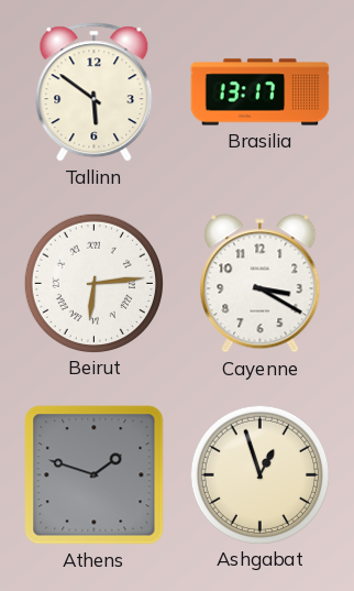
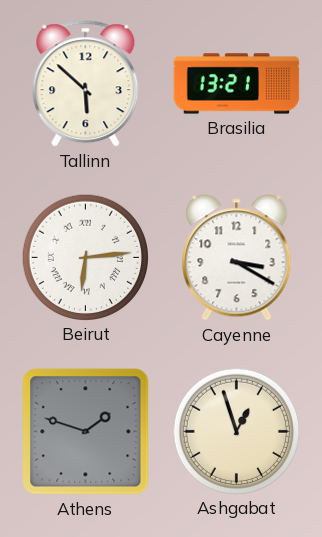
Tallinn: 5:51 -> 5:52 (86, 84)
Brasilia: 13:17 -> 13:21 (237, 84)
